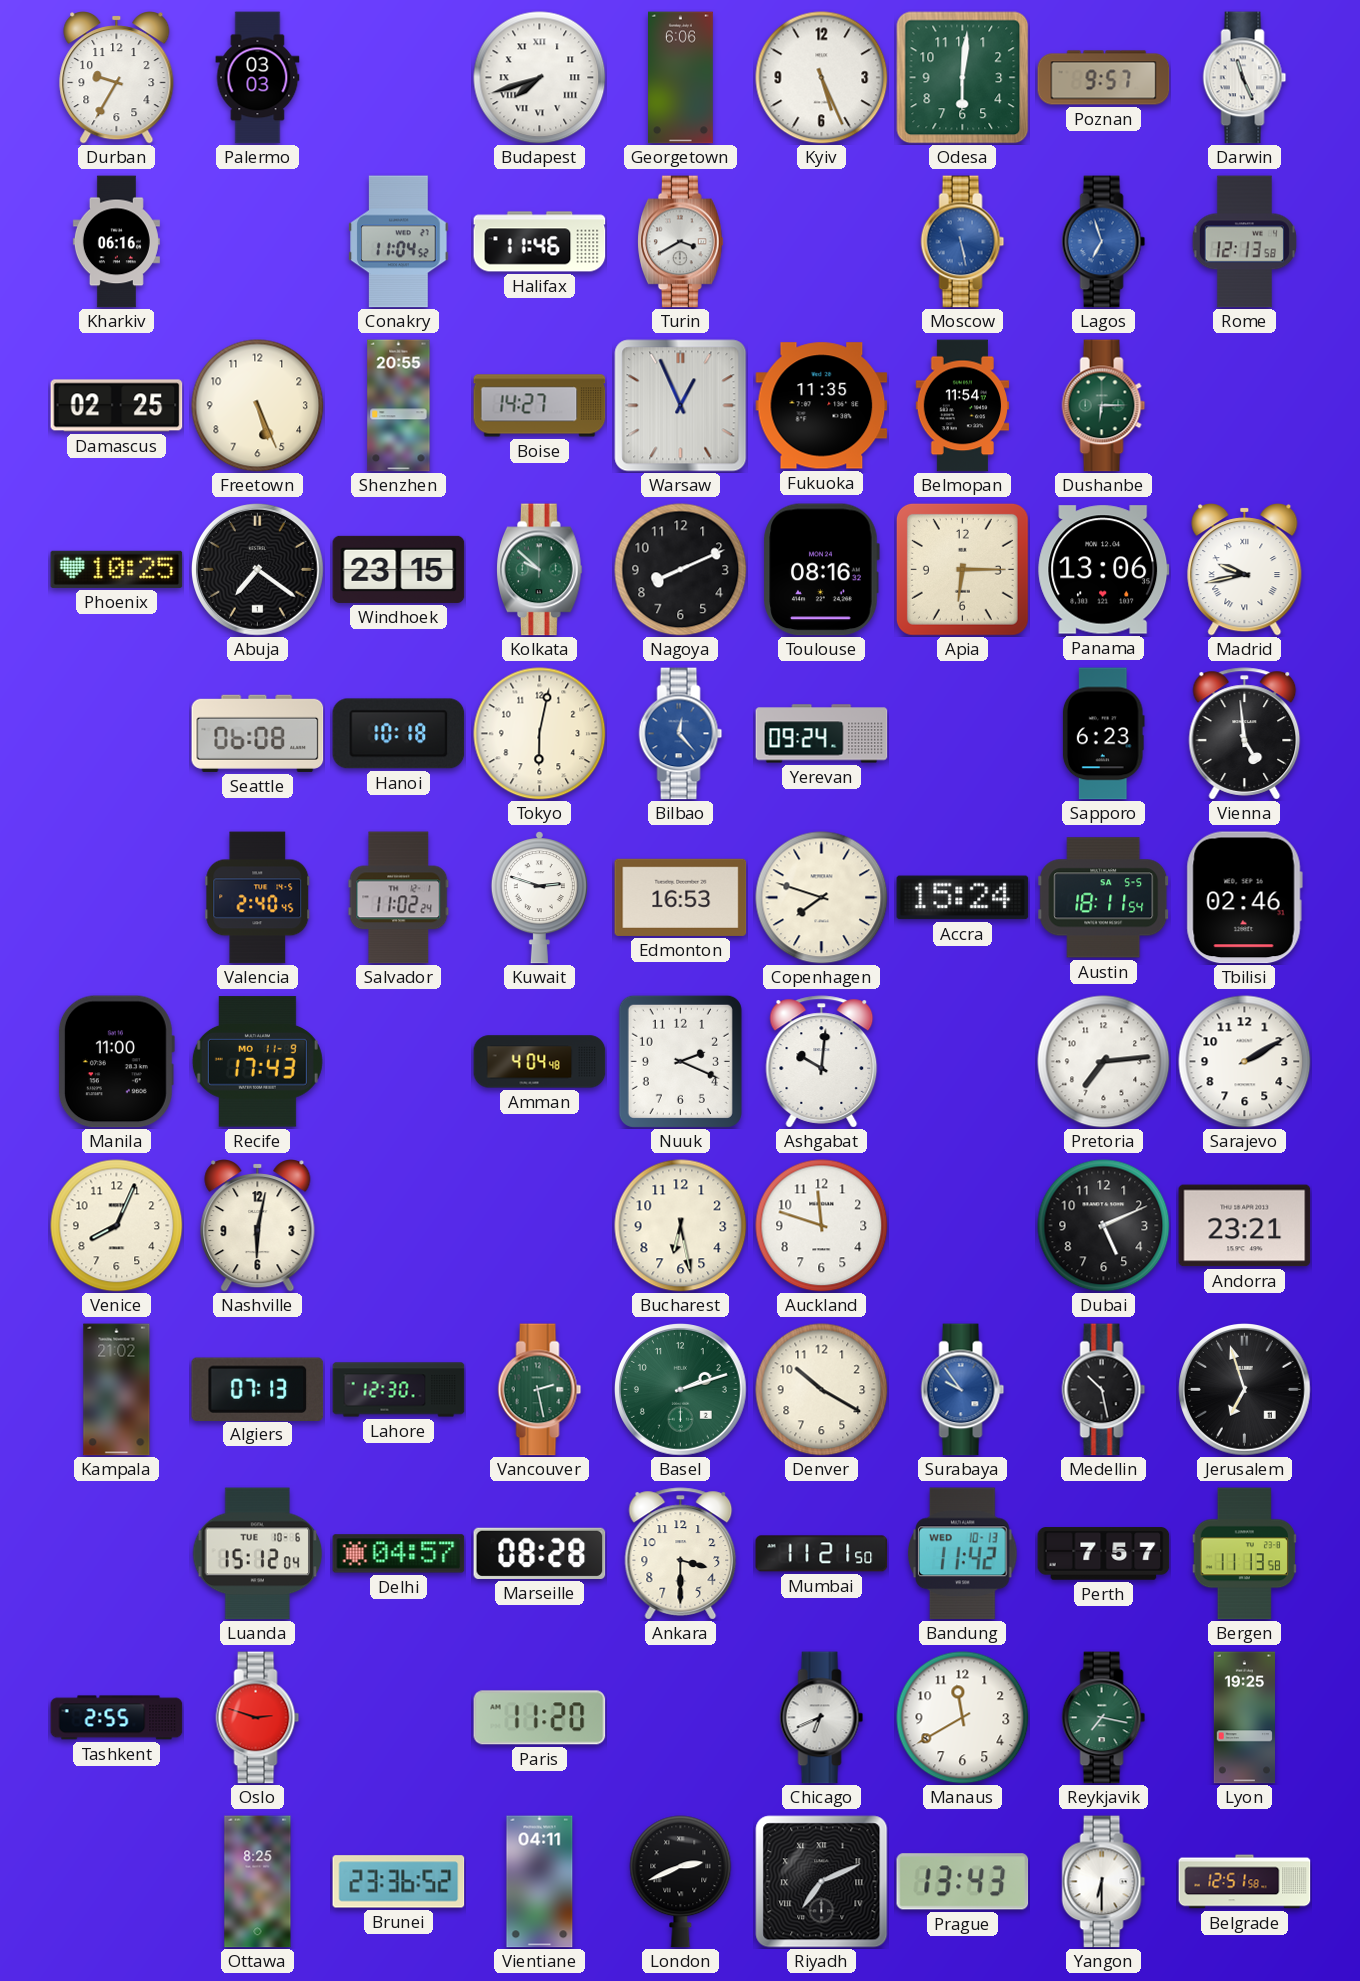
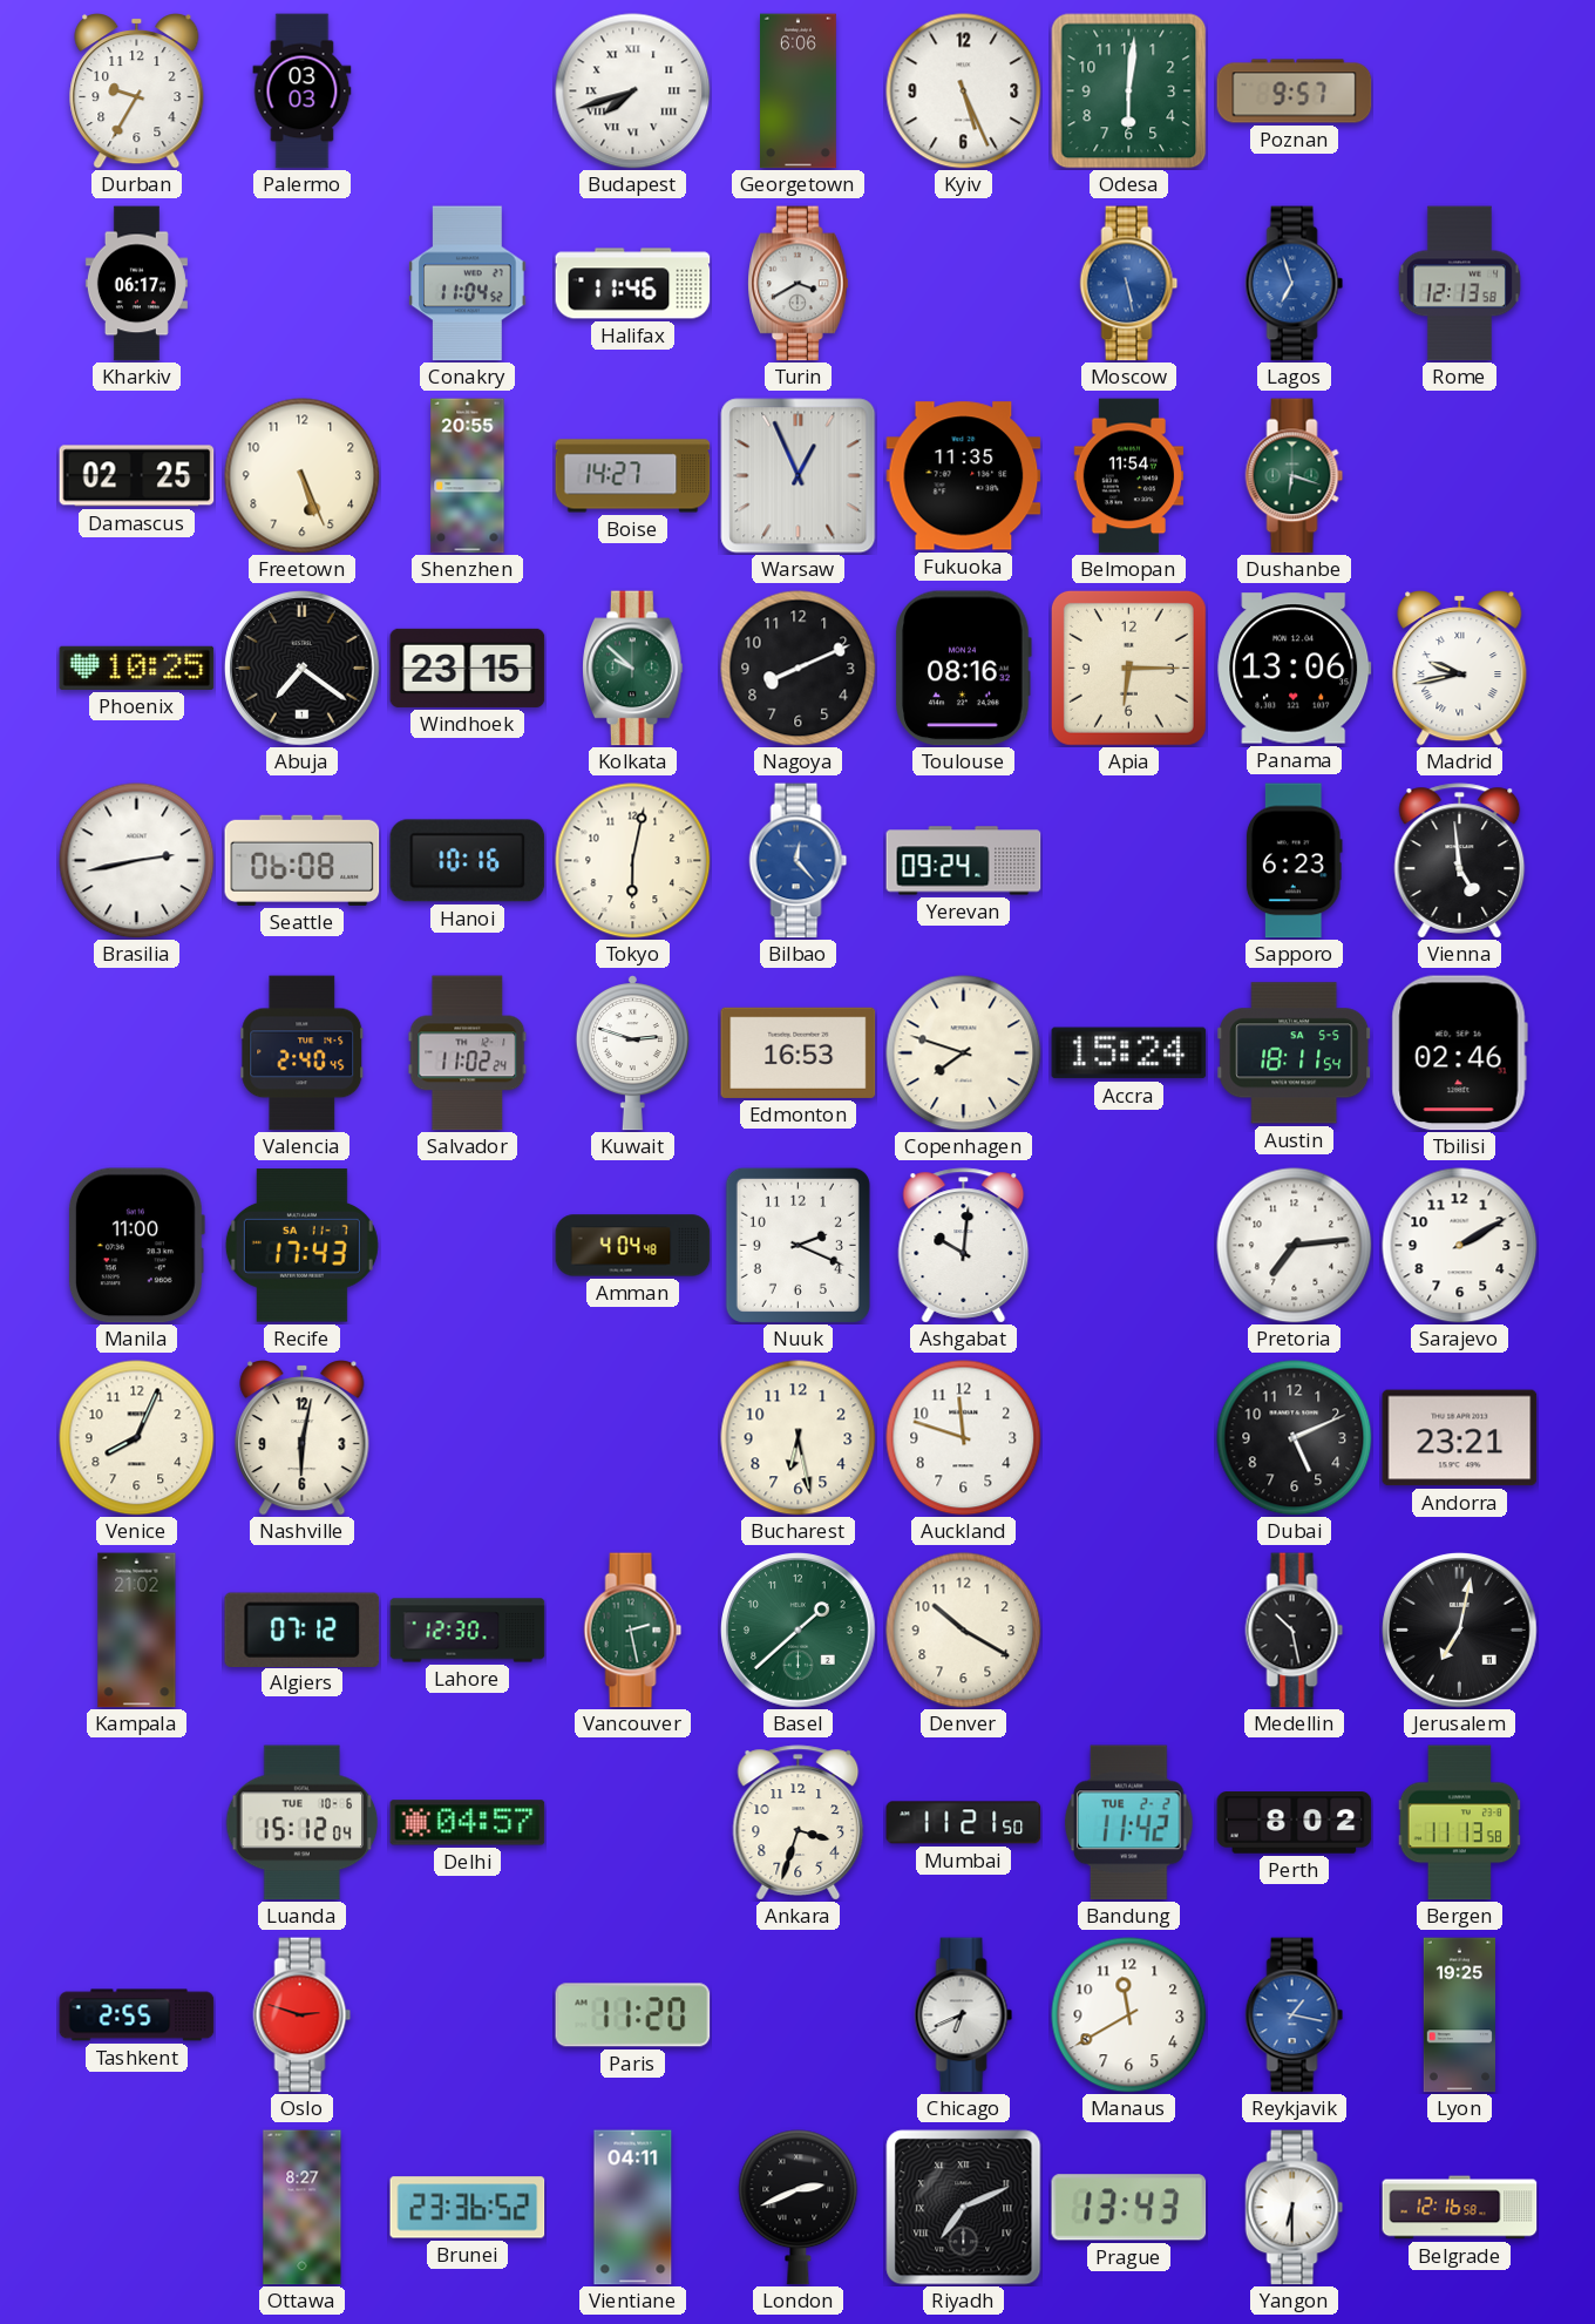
Darwin: 11:26 -> none (1245, 78)
Kharkiv: 06:16 -> 06:17 (136, 284)
Dushanbe: 6:15 -> 6:18 (1295, 476)
Brasilia: none -> 2:43 (137, 861)
Hanoi: 10:18 -> 10:16 (468, 861)
Recife date: MO 11-9 -> SA 11-7 (301, 1246)
Algiers: 07:13 -> 07:12 (303, 1629)
Basel: 2:12 -> 1:38 (799, 1631)
Surabaya: 9:54 -> none (963, 1390)
Jerusalem: 6:57 -> 7:02 (1460, 1631)
Marseille: 08:28 -> none (540, 1553)
Ankara: 3:30 -> 3:33 (799, 1823)
Bandung date: WED 10-13 -> TUE 2-2 (1129, 1823)
Perth: 7:57 -> 8:02 (1295, 1823)
Reykjavik: 7:17 -> 1:17 (1295, 2015)
Reykjavik dial: green -> blue (1295, 2015)
Ottawa: 8:25 -> 8:27 (303, 2208)
Belgrade: 12:51 -> 12:16 (1460, 2208)
